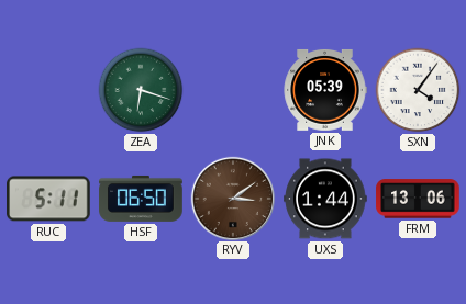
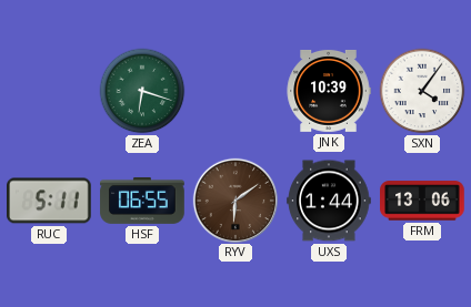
JNK: 05:39 -> 10:39 (329, 91)
HSF: 06:50 -> 06:55 (142, 201)
RYV: 3:09 -> 6:09 (234, 199)
